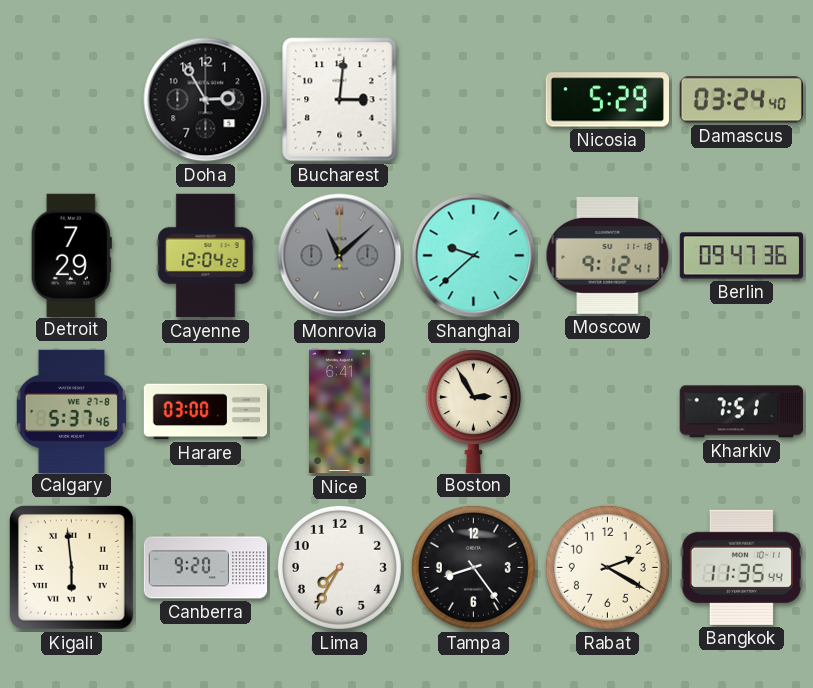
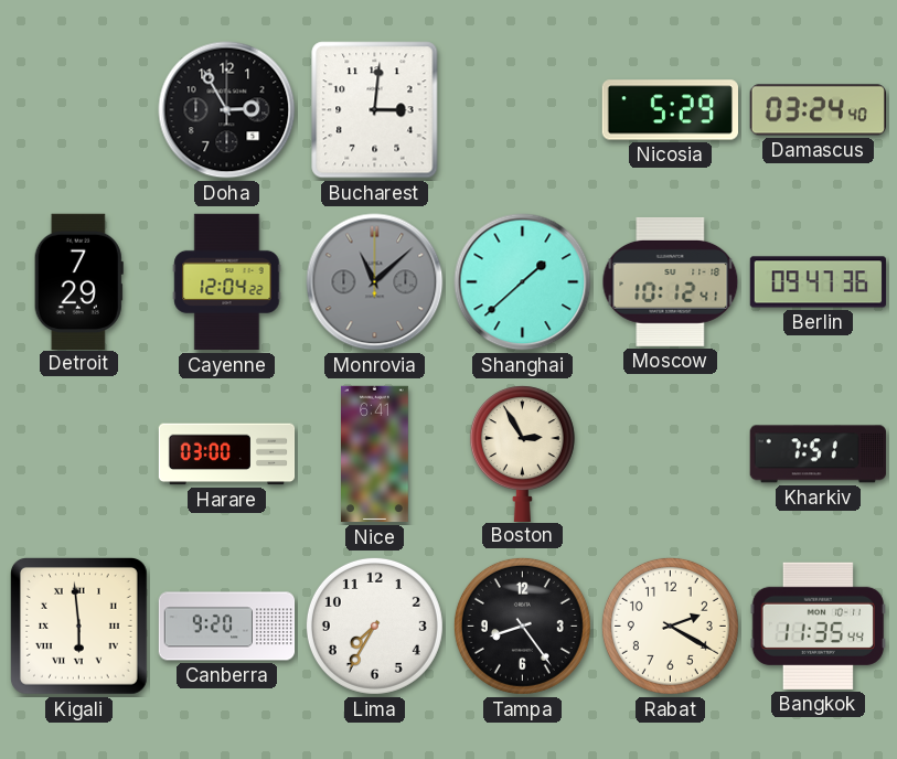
Shanghai: 9:38 -> 1:38 (523, 282)
Moscow: 9:12 -> 10:12 (671, 281)
Calgary: 5:37 -> none (72, 411)
